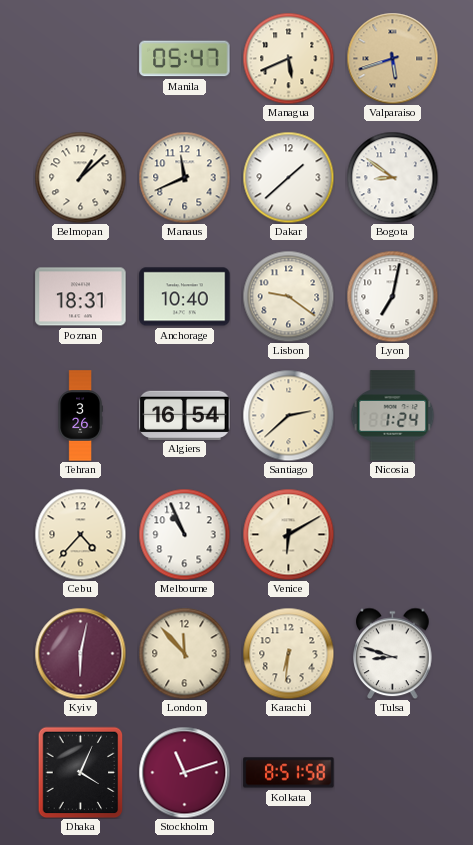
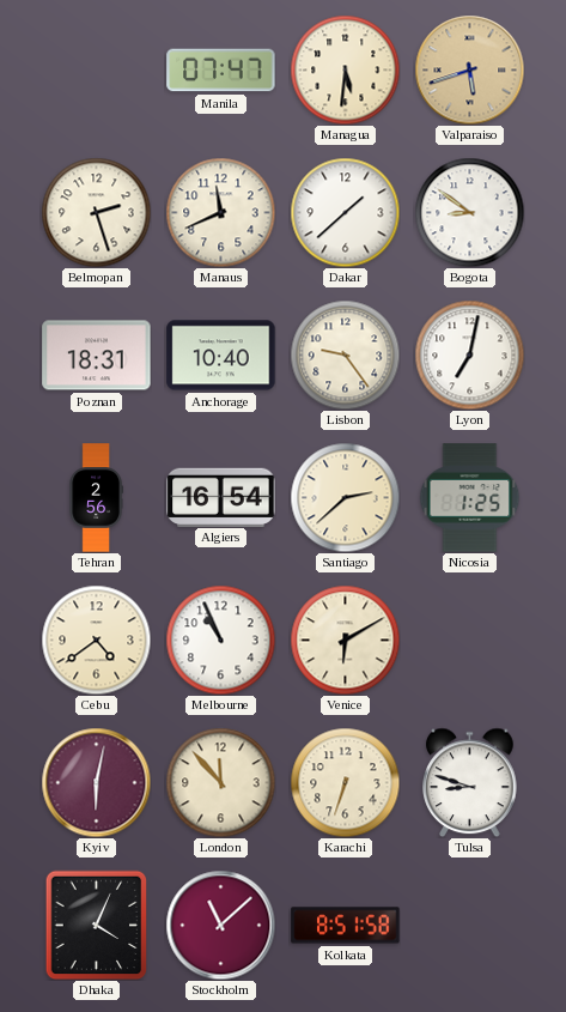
Manila: 05:47 -> 07:47 (221, 71)
Managua: 5:41 -> 5:31 (345, 69)
Belmopan: 1:08 -> 2:27 (96, 212)
Lisbon: 9:21 -> 9:24 (345, 354)
Tehran: 3:26 -> 2:56 (96, 498)
Nicosia: 1:24 -> 1:25 (470, 498)
Cebu: 4:37 -> 4:39 (96, 640)
Karachi: 6:31 -> 6:33 (345, 782)
Stockholm: 11:12 -> 11:08 (220, 925)
